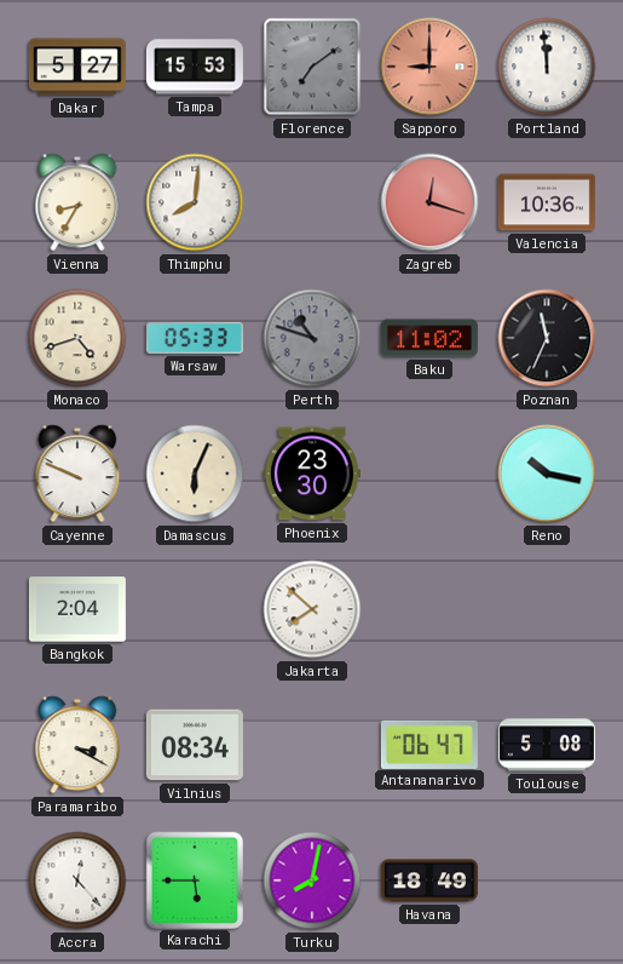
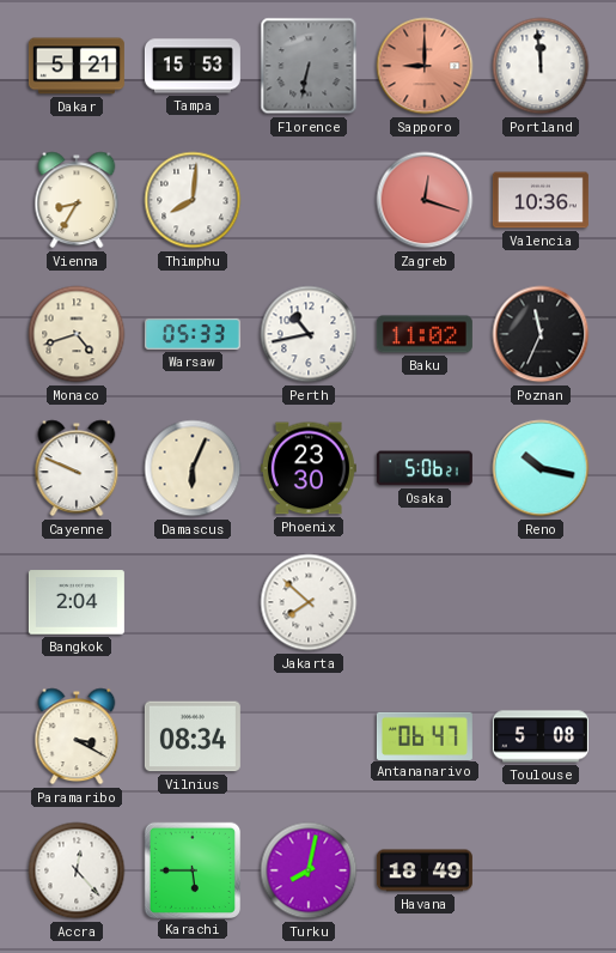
Dakar: 5:27 -> 5:21 (77, 66)
Florence: 7:09 -> 6:32 (309, 66)
Perth: 10:48 -> 10:43 (309, 334)
Perth dial: grey -> white (309, 334)
Osaka: none -> 5:06 (425, 468)
